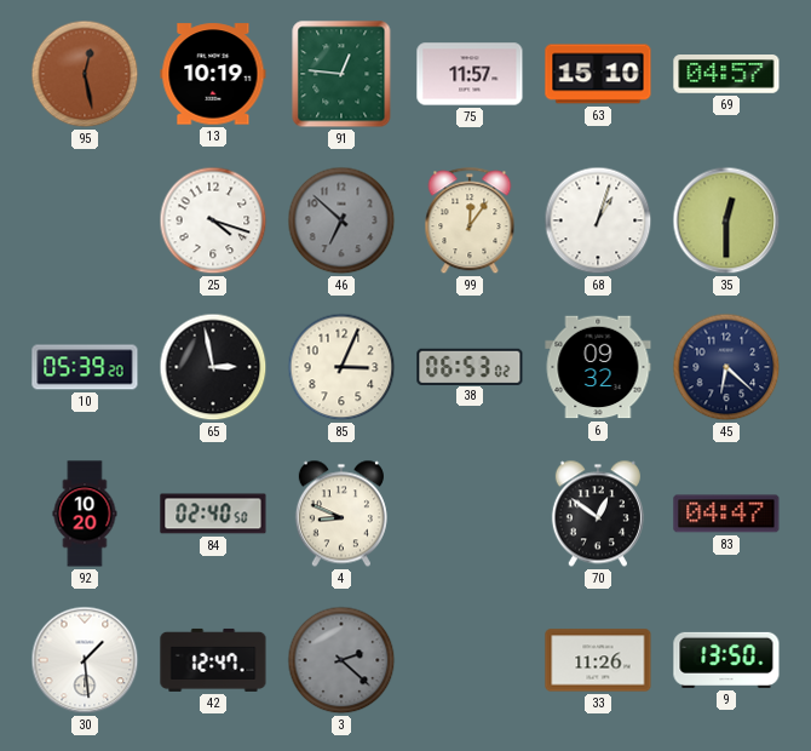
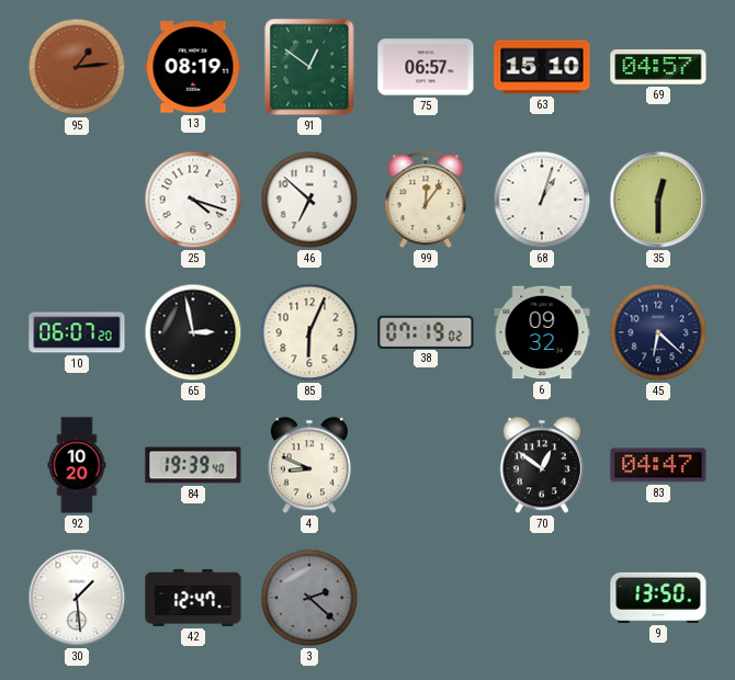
95: 12:28 -> 1:14 (77, 67)
13: 10:19 -> 08:19 (193, 67)
91: 12:46 -> 12:51 (309, 67)
75: 11:57 -> 06:57 (426, 67)
46 dial: grey -> white (309, 200)
10: 05:39 -> 06:07 (77, 332)
85: 3:04 -> 6:04 (309, 332)
38: 06:53 -> 07:19 (426, 331)
84: 02:40 -> 19:39 (193, 465)
33: 11:26 -> none (598, 660)
